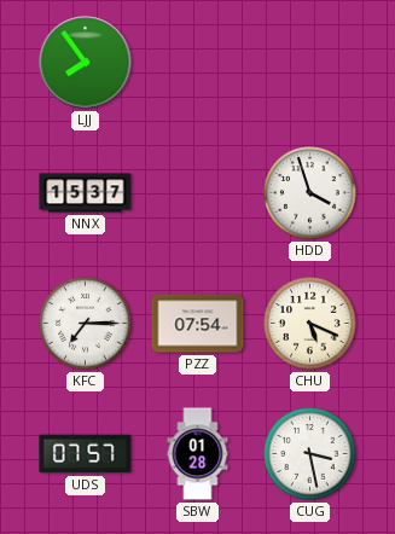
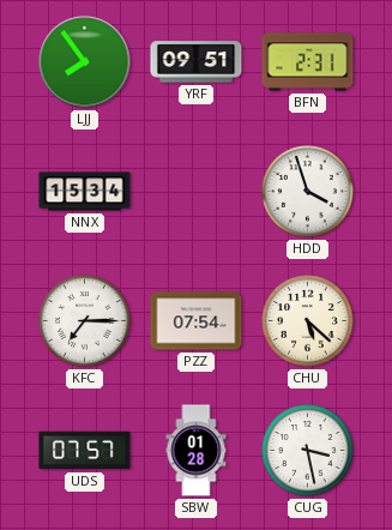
YRF: none -> 09:51 (197, 62)
BFN: none -> 2:31 (308, 62)
NNX: 15:37 -> 15:34 (85, 192)
CHU: 5:19 -> 5:22 (308, 321)
